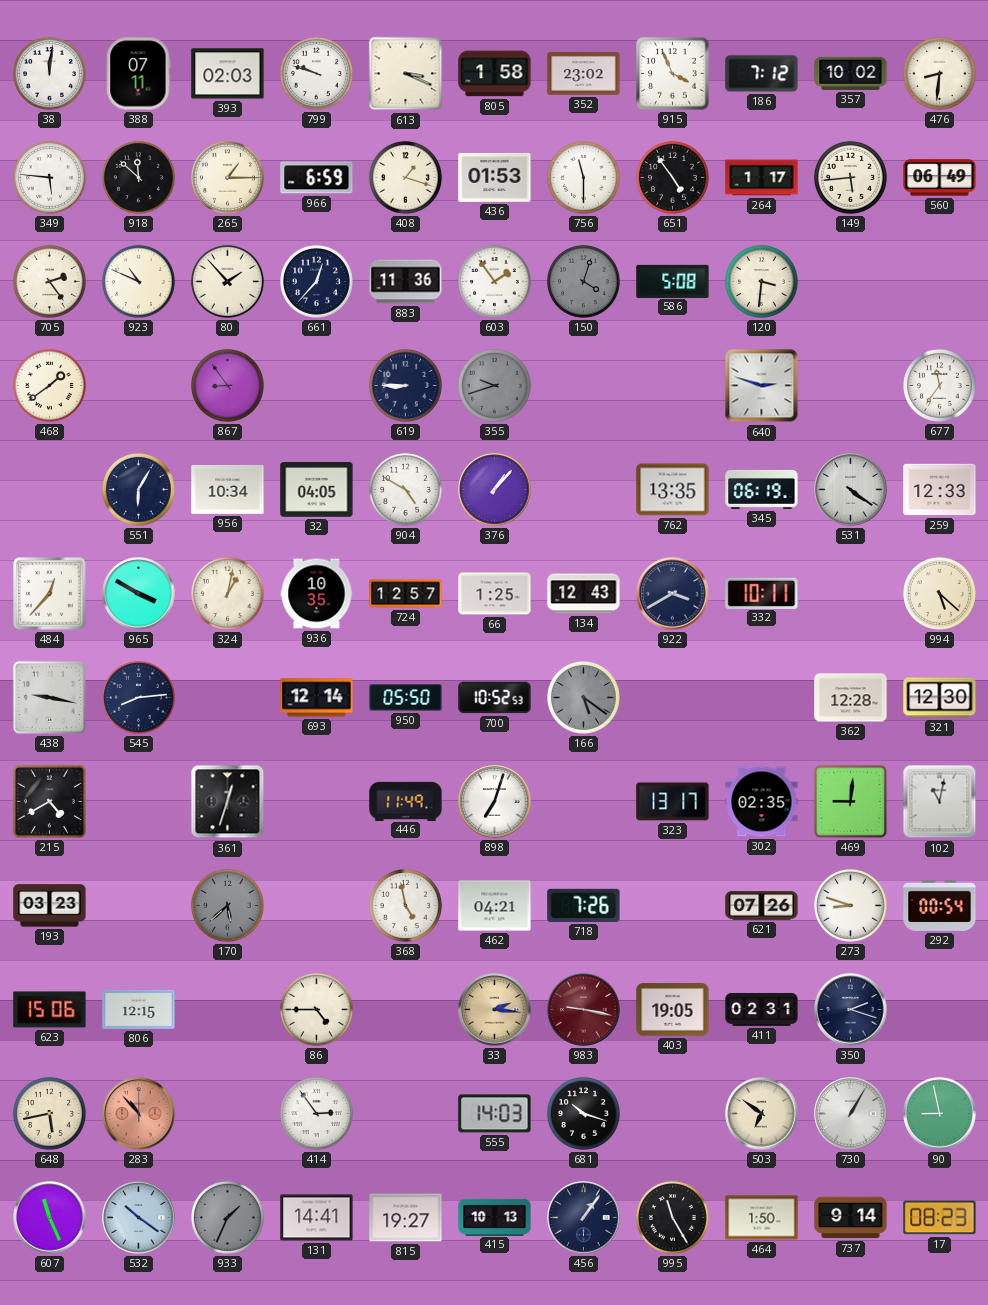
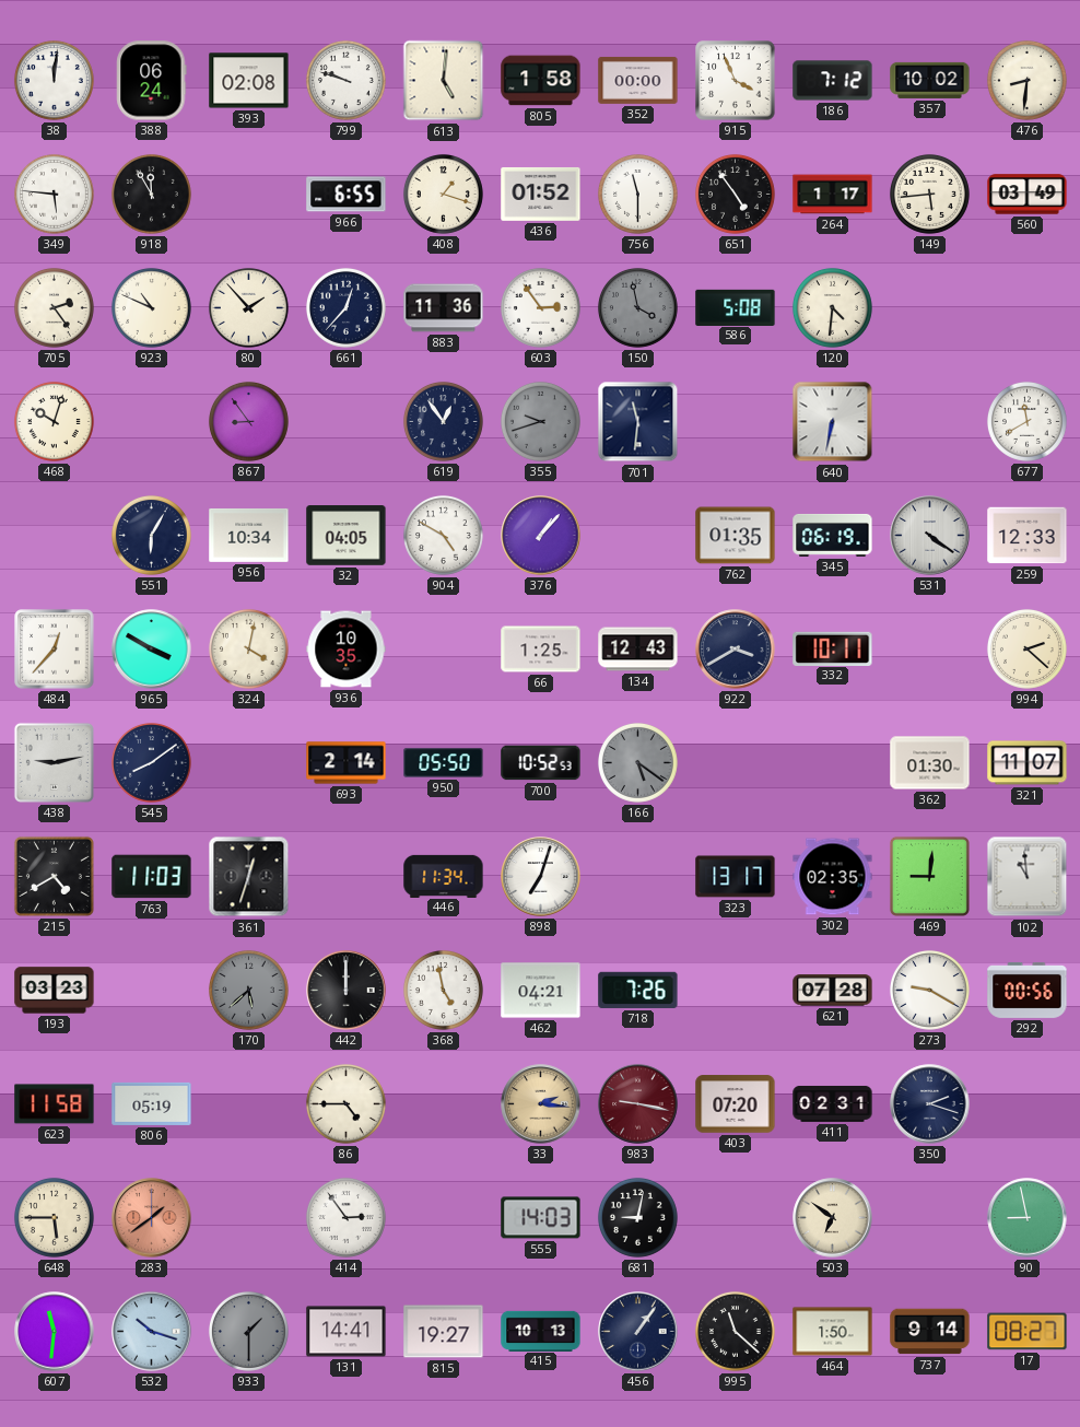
388: 07:11 -> 06:24 (152, 81)
393: 02:03 -> 02:08 (249, 81)
613: 3:19 -> 5:01 (444, 81)
352: 23:02 -> 00:00 (638, 81)
918: 11:52 -> 11:55 (151, 194)
265: 1:15 -> none (227, 177)
966: 6:59 -> 6:55 (347, 195)
436: 01:53 -> 01:52 (541, 194)
560: 06:49 -> 03:49 (1028, 195)
603: 1:54 -> 2:54 (540, 307)
150: 4:03 -> 3:58 (637, 307)
120: 3:31 -> 4:31 (832, 307)
468: 1:39 -> 10:03 (54, 421)
619: 8:45 -> 12:54 (443, 421)
701: none -> 11:31 (638, 422)
640: 2:48 -> 6:32 (833, 422)
677: 11:36 -> 11:40 (1026, 421)
762: 13:35 -> 01:35 (736, 536)
324: 1:02 -> 4:02 (248, 648)
724: 12:57 -> none (406, 594)
994: 5:22 -> 2:22 (1026, 648)
438: 9:17 -> 9:13 (54, 762)
545: 8:14 -> 8:09 (151, 762)
693: 12:14 -> 2:14 (347, 763)
362: 12:28 -> 01:30 (930, 763)
321: 12:30 -> 11:07 (1028, 763)
763: none -> 11:03 (152, 877)
446: 11:49 -> 11:34 (444, 876)
102: 11:02 -> 10:59 (1028, 877)
442: none -> 12:00 (347, 991)
621: 07:26 -> 07:28 (833, 991)
273: 8:48 -> 9:20 (929, 990)
292: 00:54 -> 00:56 (1028, 990)
623: 15:06 -> 11:58 (55, 1104)
806: 12:15 -> 05:19 (152, 1103)
403: 19:05 -> 07:20 (736, 1104)
648: 5:43 -> 5:45 (54, 1217)
283: 10:53 -> 1:39 (152, 1218)
681: 10:18 -> 9:02 (637, 1217)
730: 1:05 -> none (851, 1114)
607: 11:26 -> 11:31 (55, 1332)
532: 10:21 -> 10:18 (152, 1332)
933: 1:34 -> 1:30 (248, 1331)
995: 11:25 -> 11:22 (735, 1331)
17: 08:23 -> 08:27 (1028, 1332)
